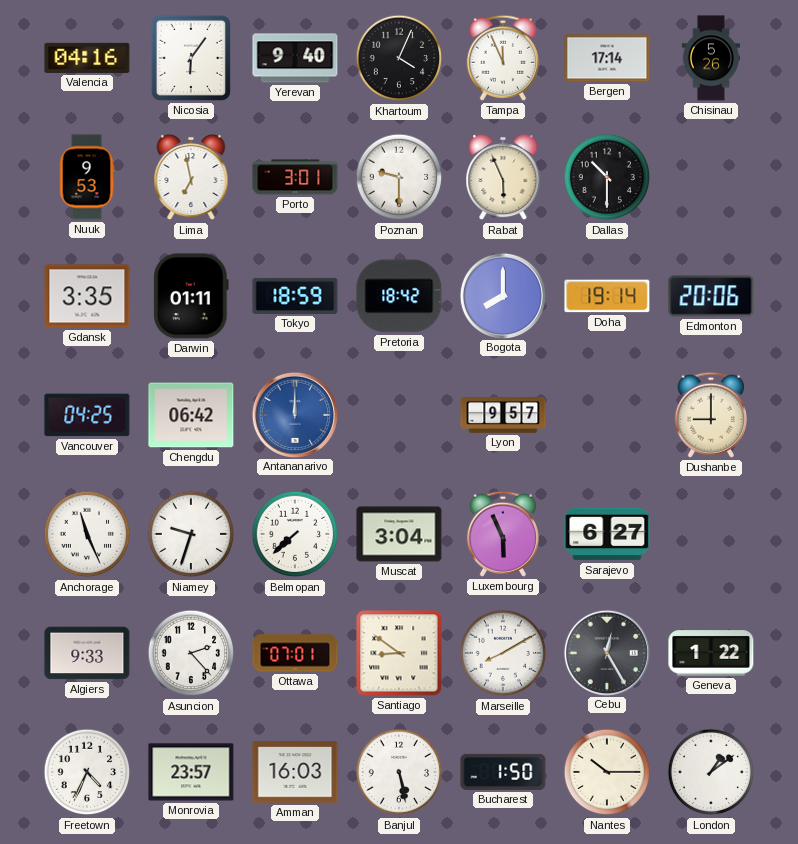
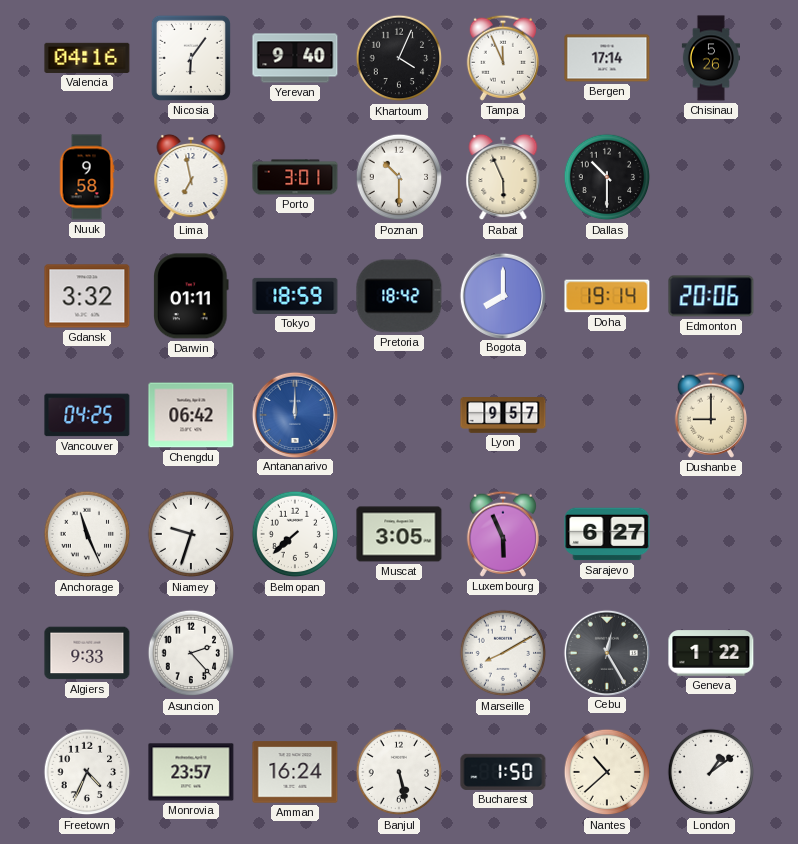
Nuuk: 9:53 -> 9:58 (87, 177)
Poznan: 9:30 -> 10:30 (399, 177)
Gdansk: 3:35 -> 3:32 (87, 296)
Muscat: 3:04 -> 3:05 (399, 534)
Ottawa: 07:01 -> none (295, 653)
Santiago: 8:51 -> none (399, 653)
Amman: 16:03 -> 16:24 (295, 772)
Nantes: 10:15 -> 10:38 (607, 772)
